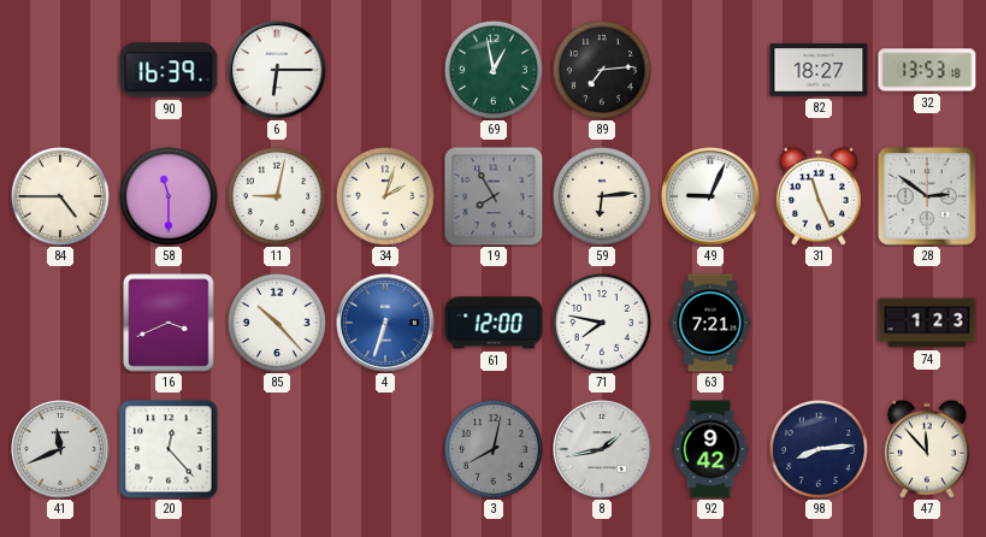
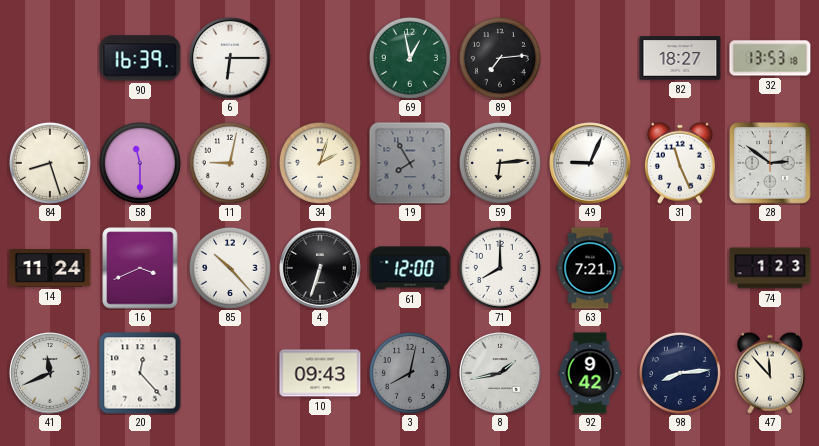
84: 4:45 -> 8:27 (50, 163)
14: none -> 11:24 (50, 269)
4 dial: blue -> black (320, 268)
71: 7:47 -> 8:00 (500, 268)
10: none -> 09:43 (320, 373)
